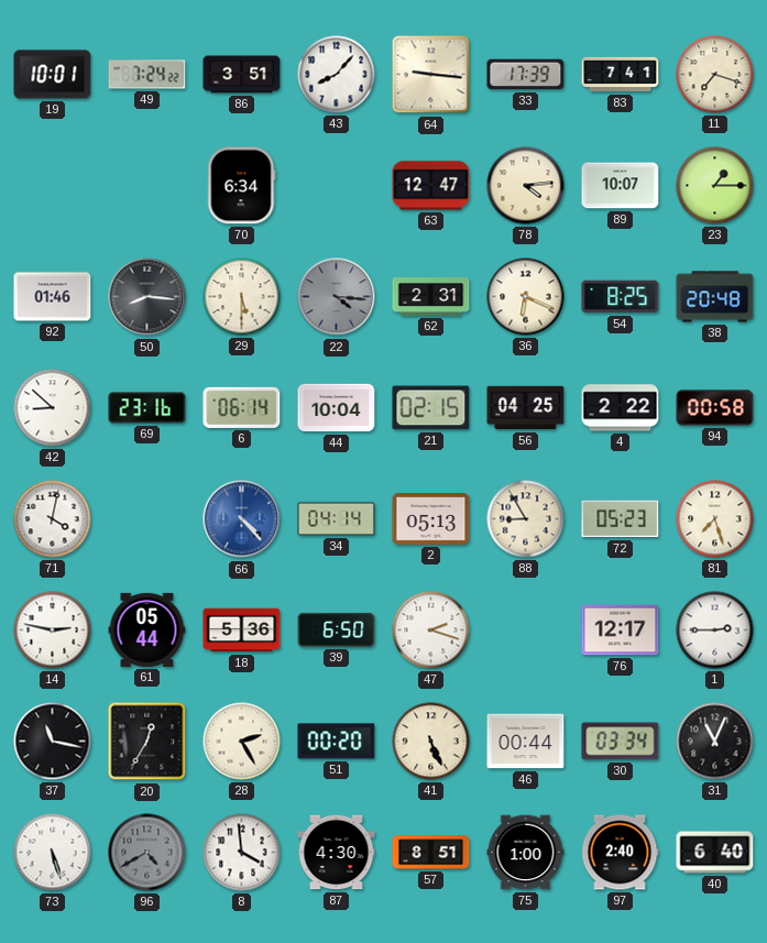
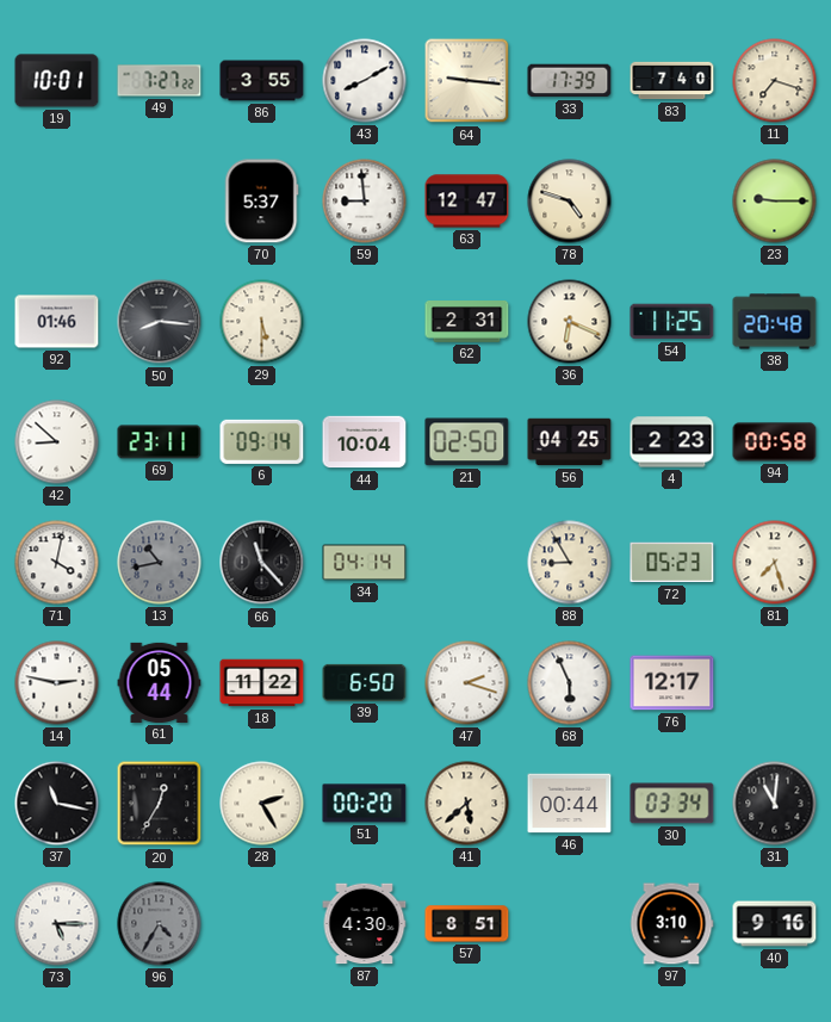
49: 7:24 -> 7:27 (160, 81)
86: 3:51 -> 3:55 (262, 81)
43: 8:07 -> 8:10 (365, 81)
83: 7:41 -> 7:40 (672, 81)
70: 6:34 -> 5:37 (261, 202)
59: none -> 8:59 (365, 202)
78: 4:14 -> 4:48 (570, 202)
89: 10:07 -> none (621, 186)
23: 1:15 -> 9:15 (775, 202)
22: 4:16 -> none (337, 297)
54: 8:25 -> 11:25 (672, 322)
69: 23:16 -> 23:11 (160, 442)
6: 06:14 -> 09:14 (262, 441)
21: 02:15 -> 02:50 (467, 442)
4: 2:22 -> 2:23 (672, 442)
13: none -> 10:43 (160, 563)
66: 4:23 -> 11:23 (262, 563)
66 dial: blue -> black (262, 563)
2: 05:13 -> none (431, 519)
18: 5:36 -> 11:22 (262, 683)
68: none -> 5:56 (570, 683)
1: 2:45 -> none (715, 631)
41: 5:26 -> 5:38 (467, 804)
31: 11:04 -> 11:01 (775, 804)
73: 5:27 -> 5:15 (57, 924)
96: 4:40 -> 4:35 (160, 924)
8: 3:59 -> none (242, 853)
75: 1:00 -> none (526, 853)
97: 2:40 -> 3:10 (671, 924)
40: 6:40 -> 9:16 (775, 924)
